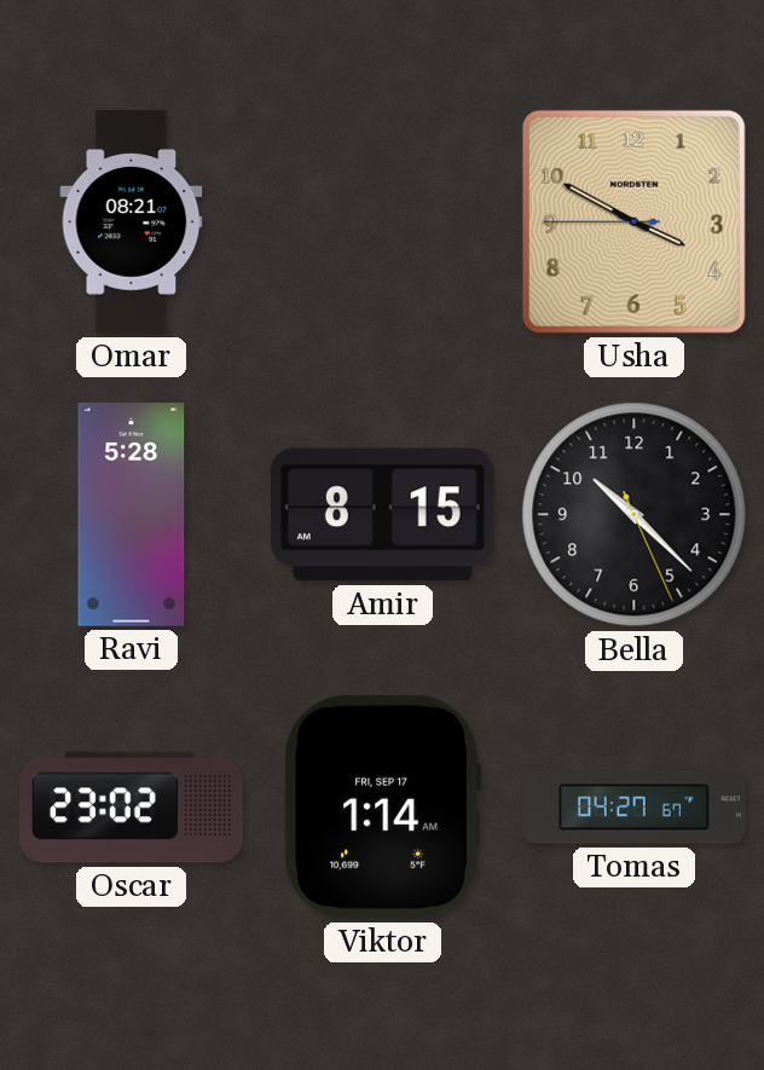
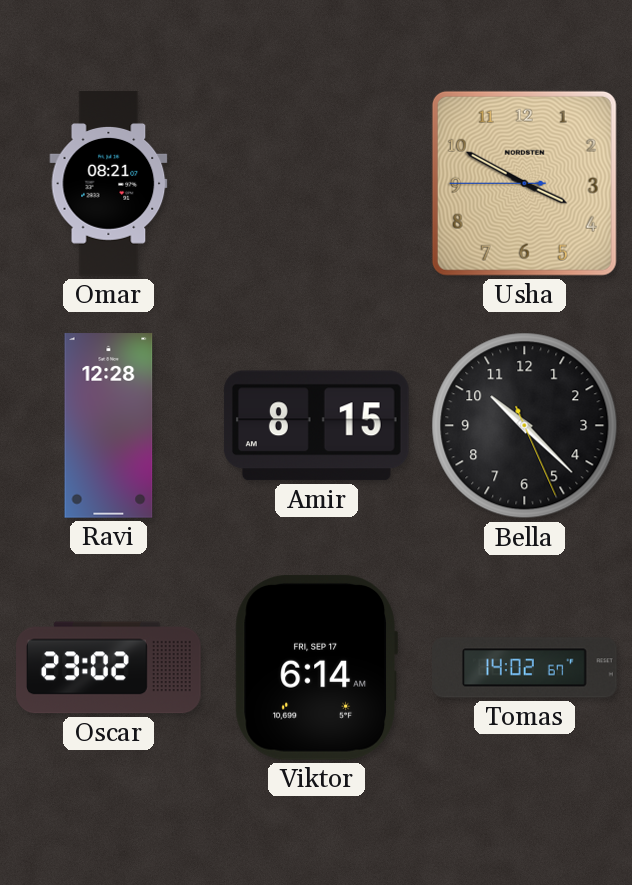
Ravi: 5:28 -> 12:28 (109, 426)
Viktor: 1:14 -> 6:14 (316, 667)
Tomas: 04:27 -> 14:02 (525, 668)
